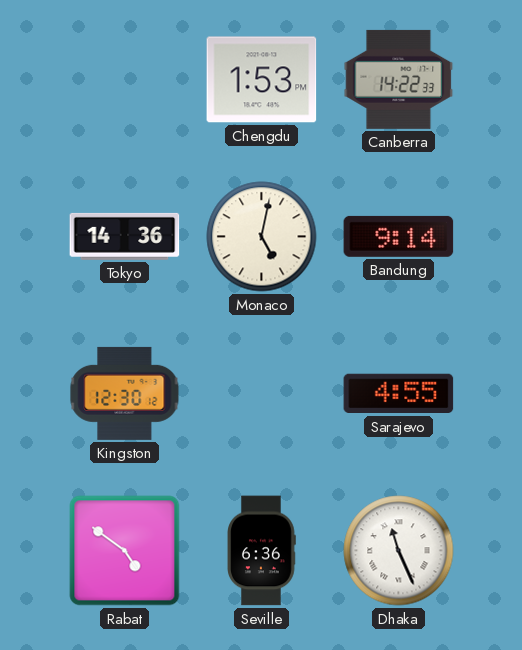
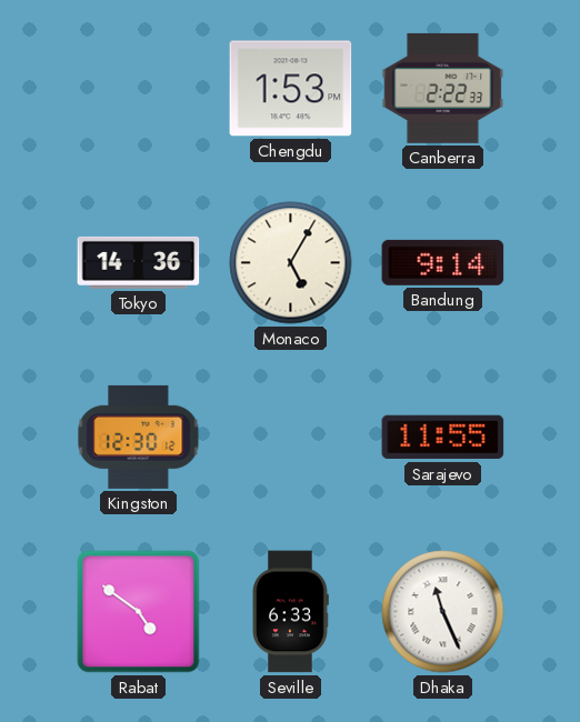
Canberra: 14:22 -> 2:22 (443, 88)
Monaco: 5:02 -> 5:05 (291, 263)
Sarajevo: 4:55 -> 11:55 (443, 438)
Seville: 6:36 -> 6:33 (291, 612)
